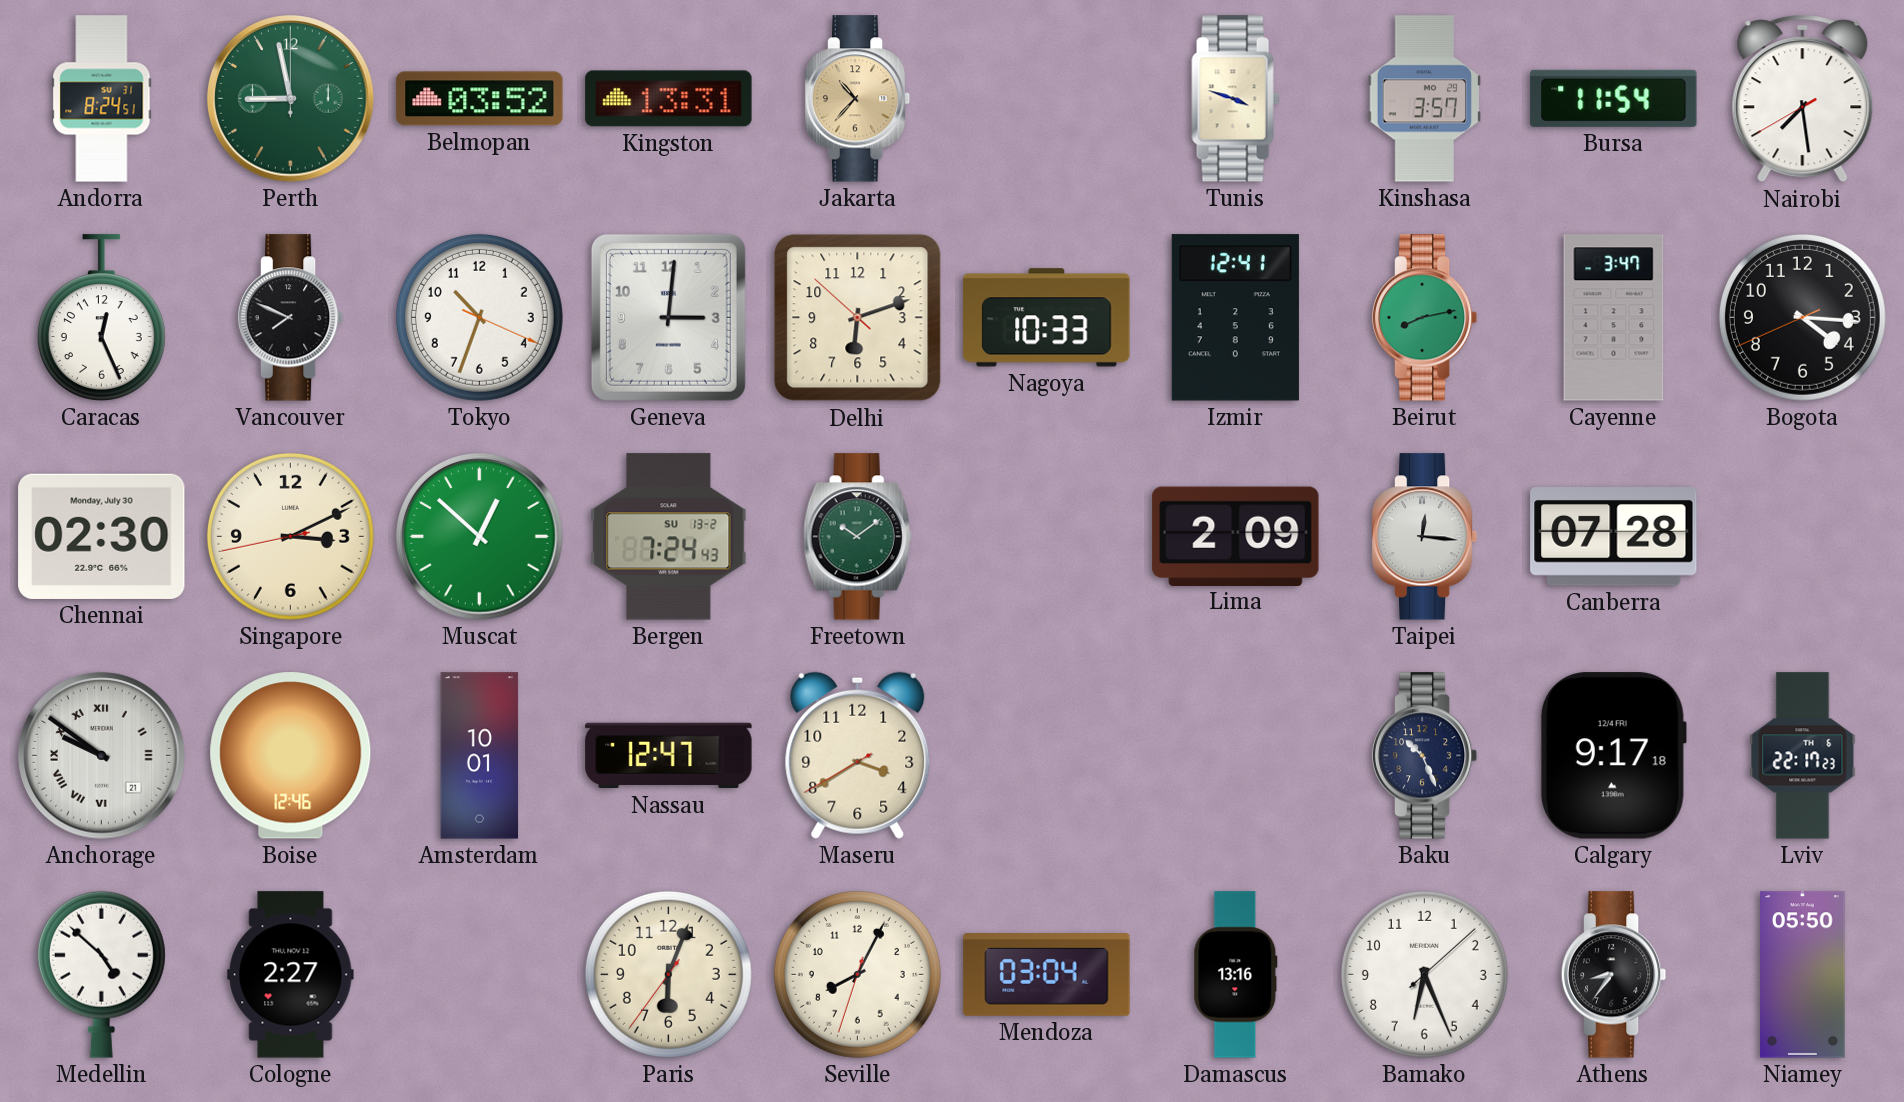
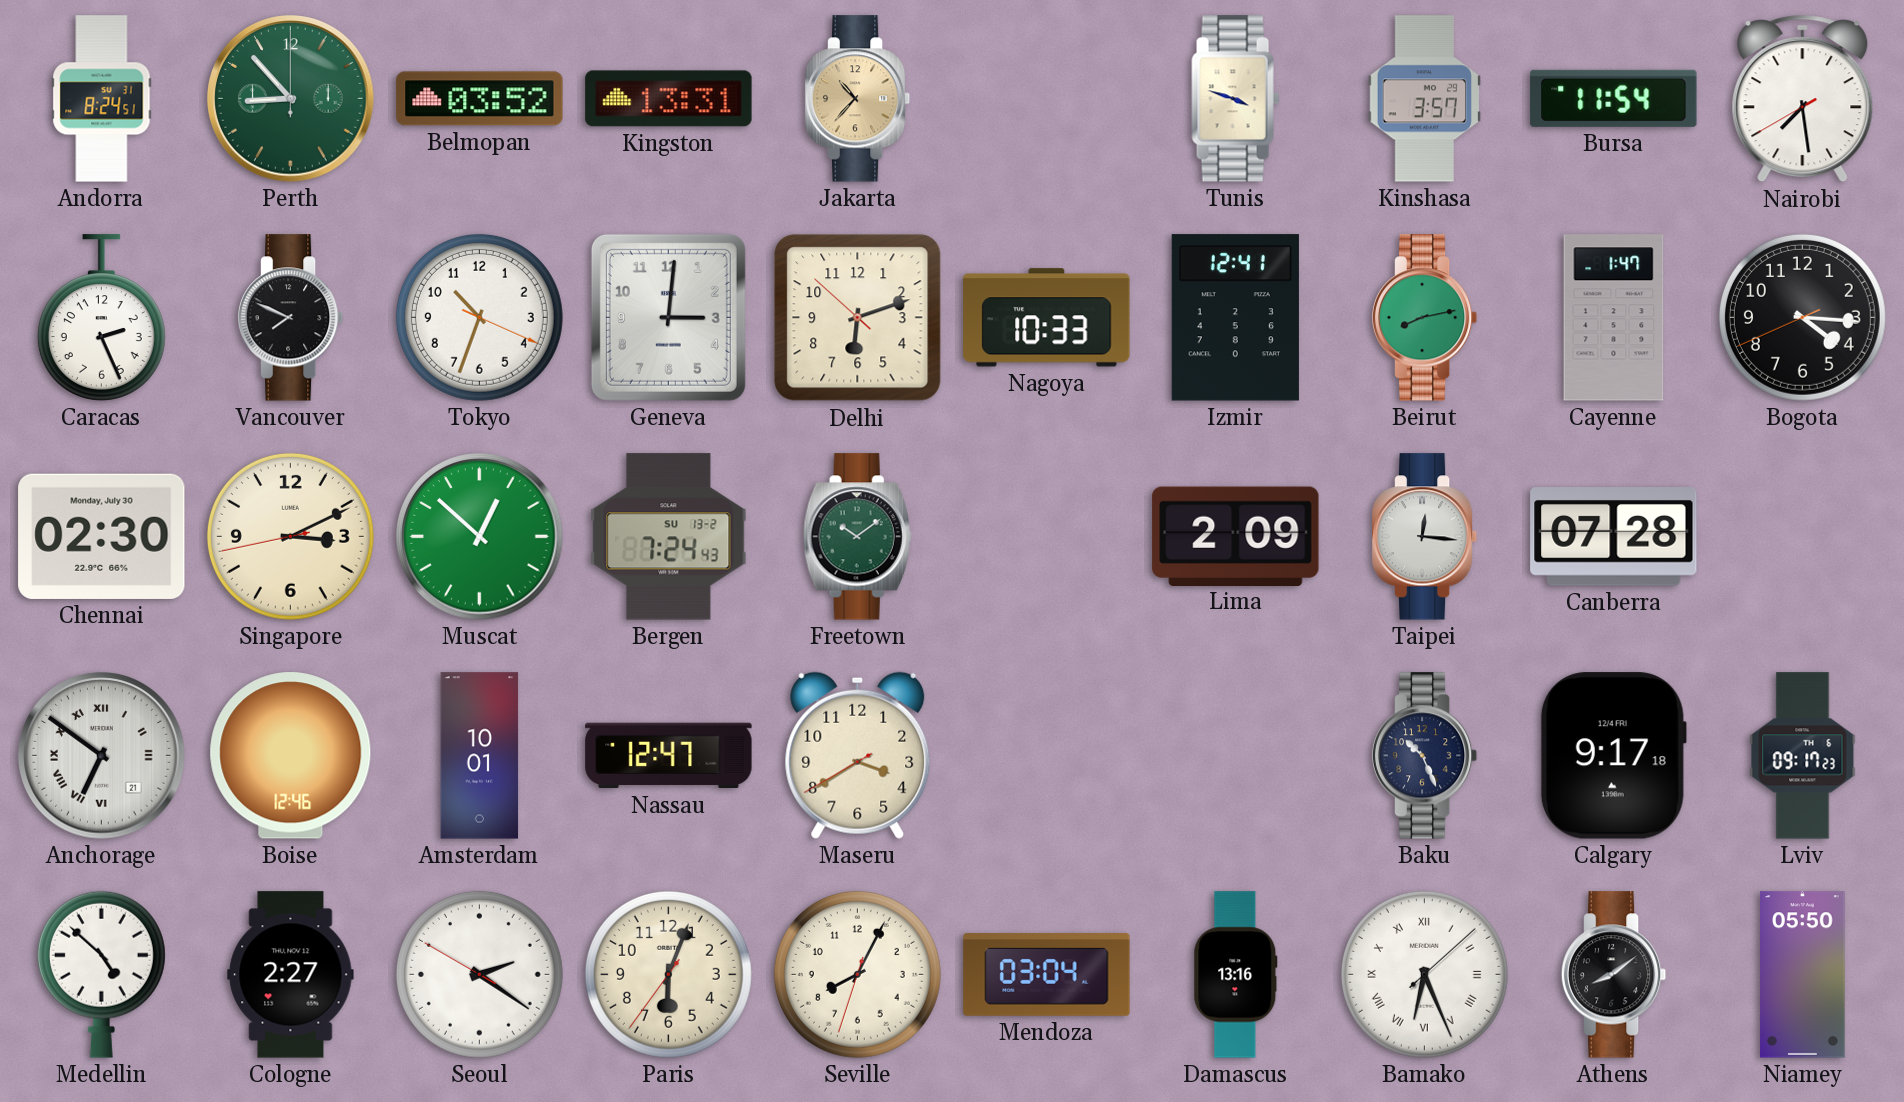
Perth: 8:58 -> 8:53 (291, 99)
Caracas: 12:26 -> 2:26 (101, 318)
Cayenne: 3:47 -> 1:47 (1614, 318)
Anchorage: 9:51 -> 6:51 (102, 756)
Lviv: 22:17 -> 09:17 (1803, 756)
Seoul: none -> 2:20 (479, 974)
Bamako numerals: Arabic -> Roman (1424, 974)
Athens: 8:36 -> 8:09 (1614, 975)
